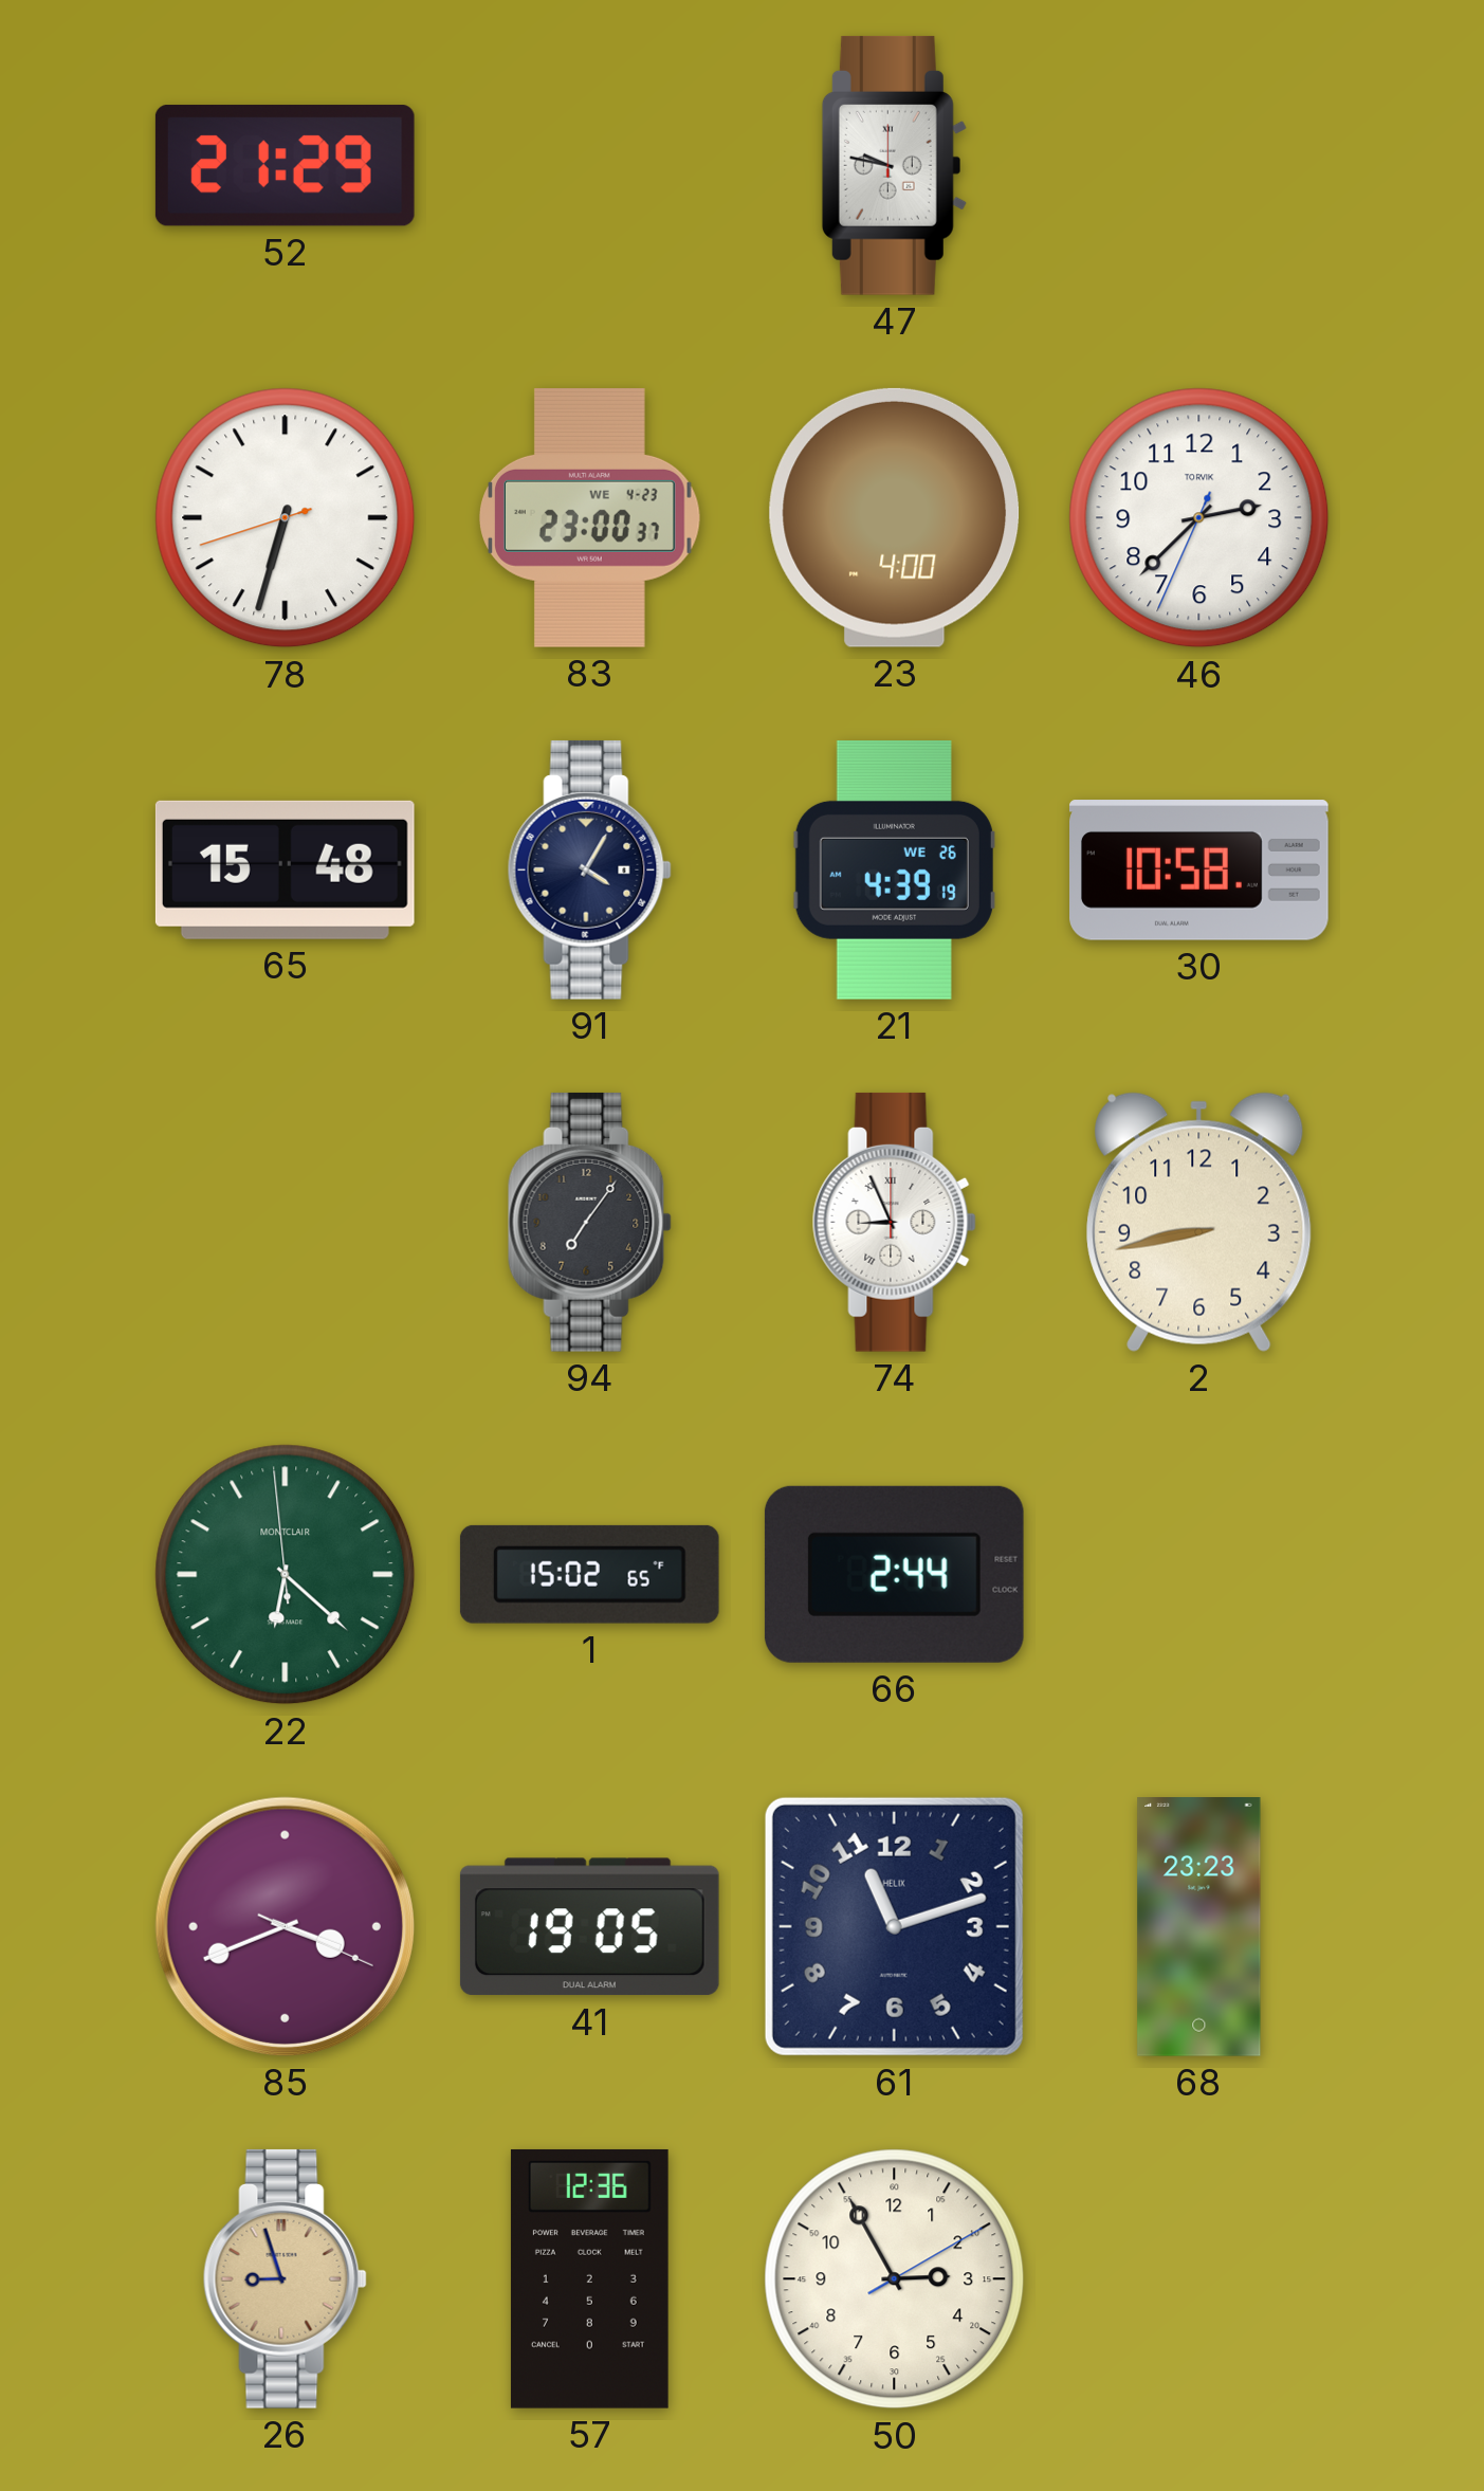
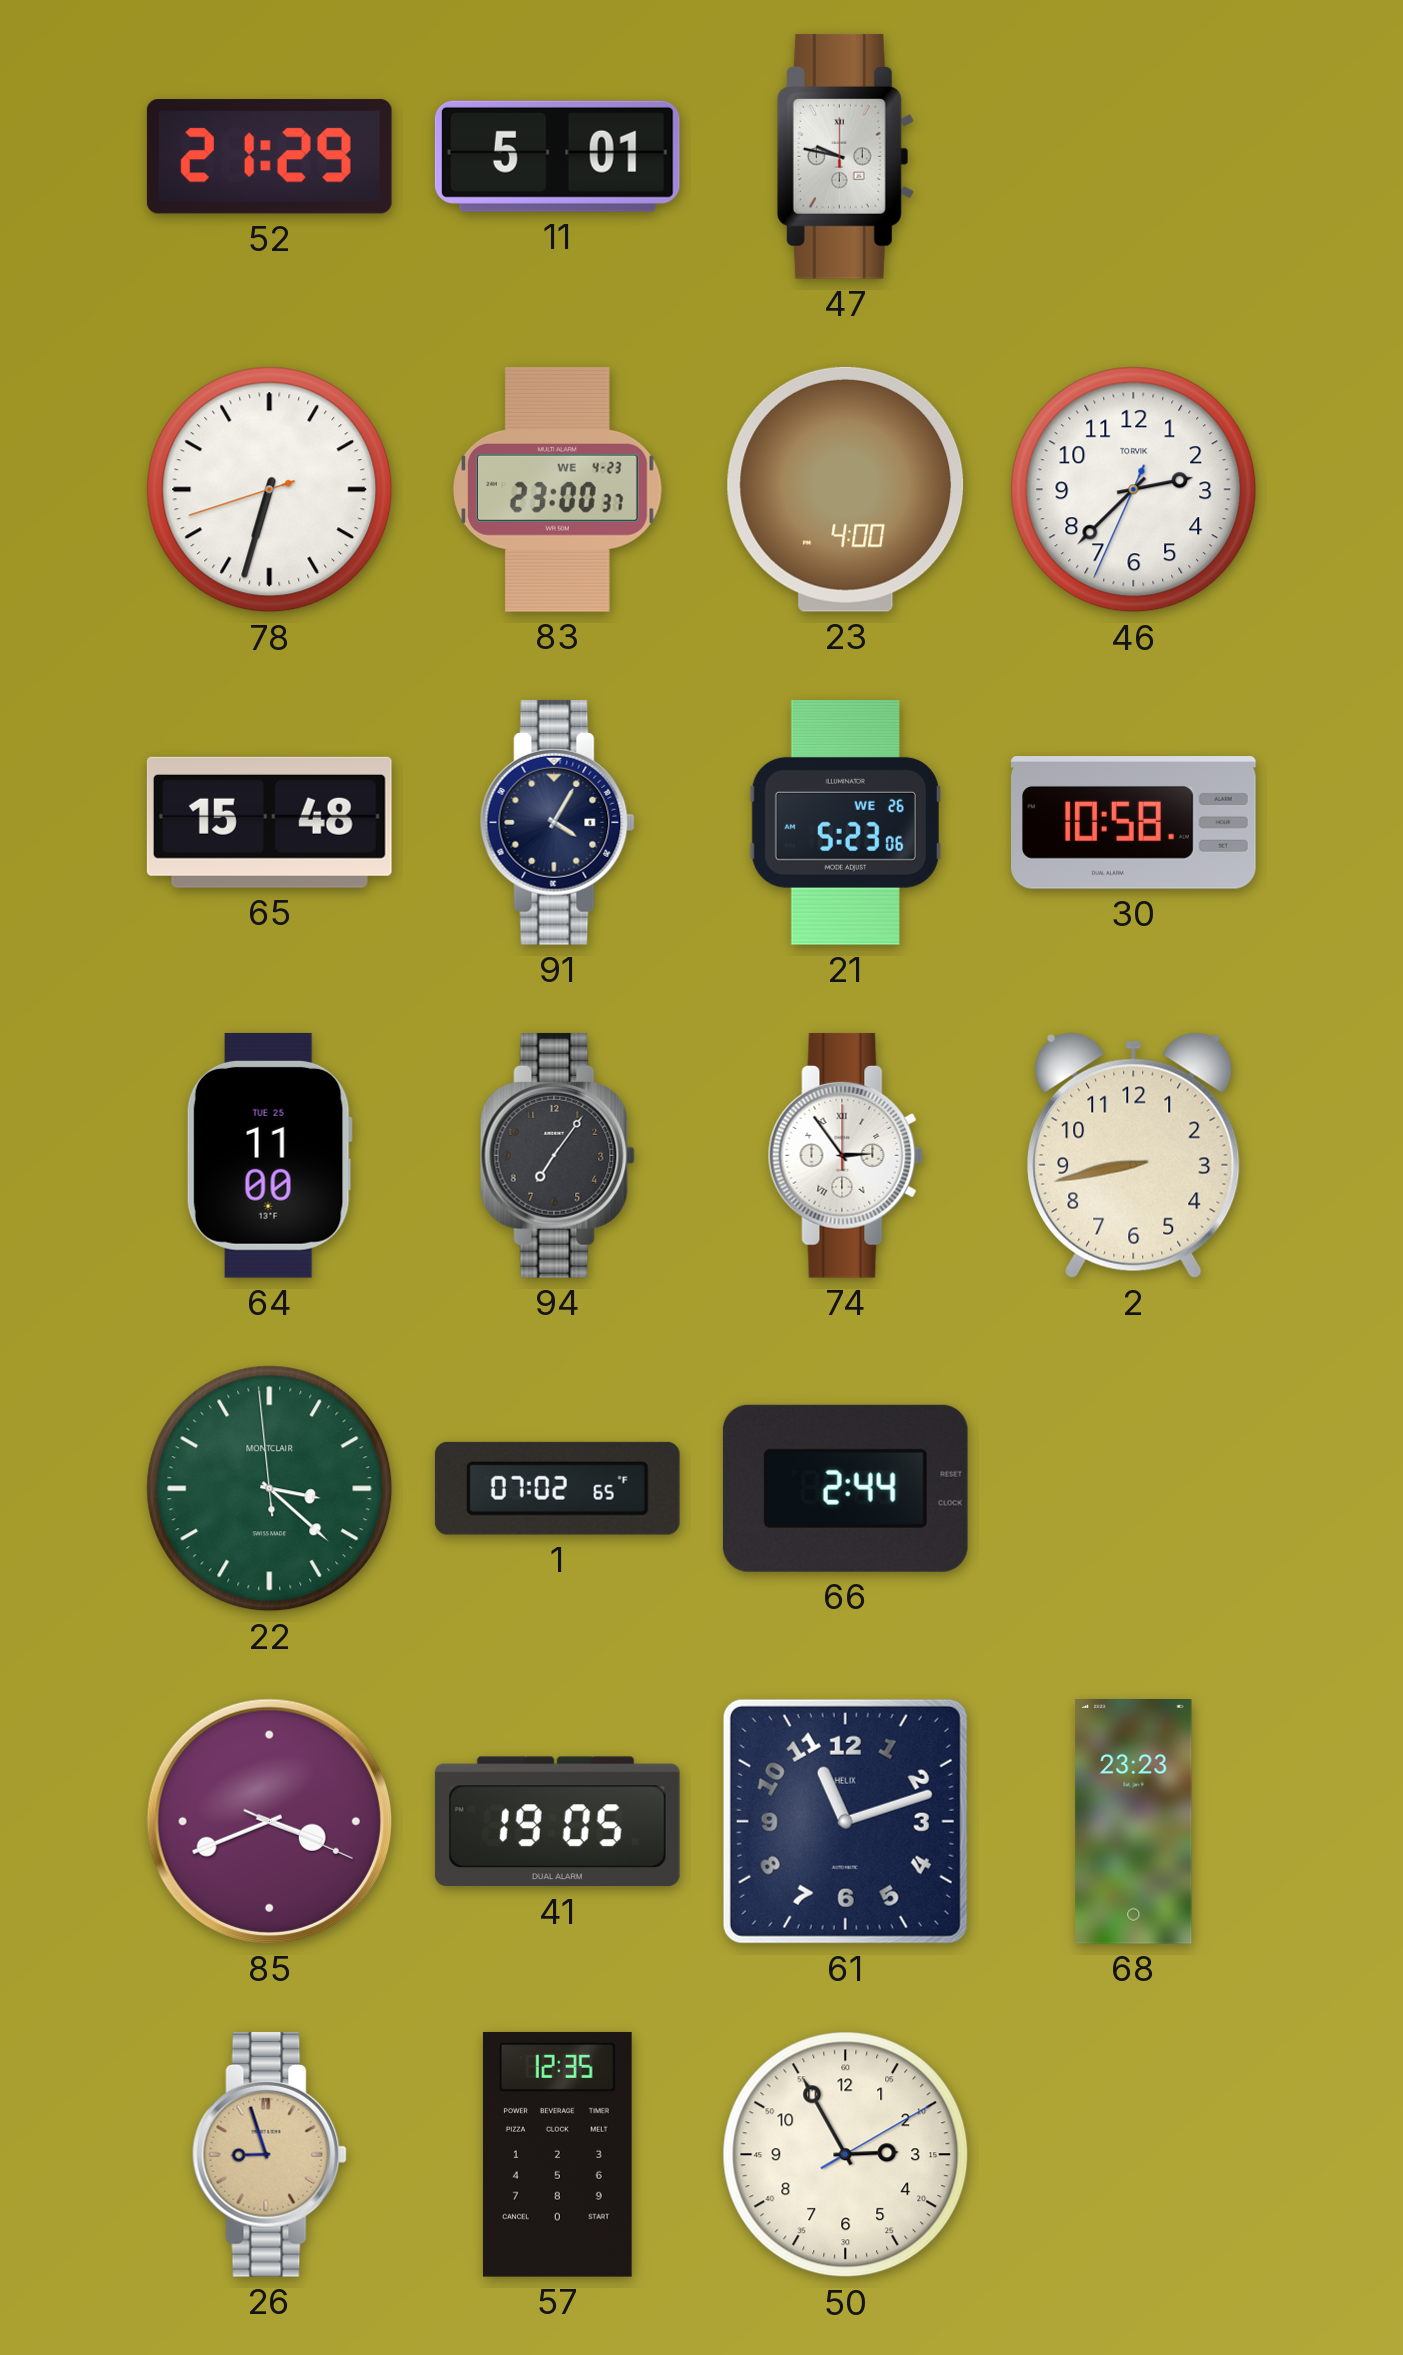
11: none -> 5:01 (557, 156)
21: 4:39 -> 5:23 (845, 822)
64: none -> 11:00 (269, 1155)
74: 8:56 -> 2:54 (845, 1155)
22: 6:21 -> 3:21 (270, 1489)
1: 15:02 -> 07:02 (557, 1488)
57: 12:36 -> 12:35 (557, 2154)
